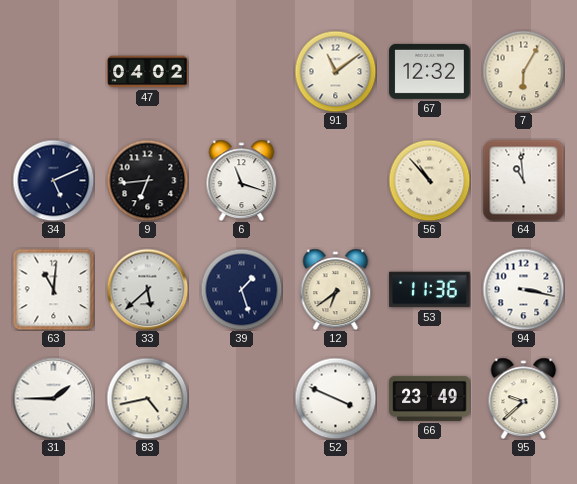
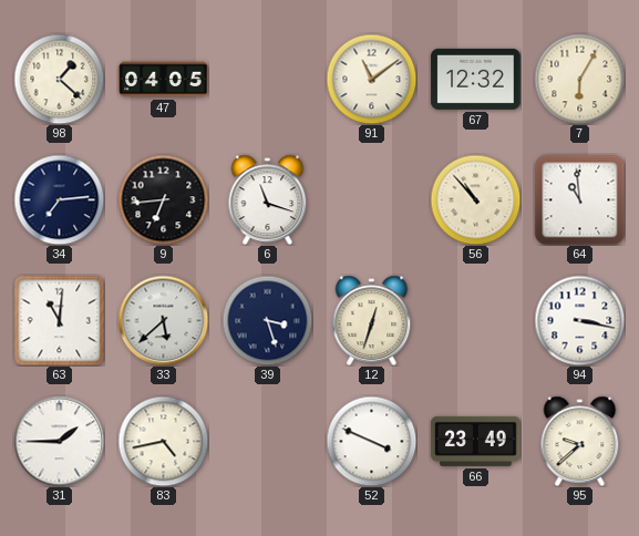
98: none -> 1:22 (59, 79)
47: 04:02 -> 04:05 (164, 80)
34: 5:11 -> 7:14 (59, 199)
39: 1:27 -> 3:27 (267, 320)
12: 6:39 -> 12:33 (372, 320)
53: 11:36 -> none (430, 290)
